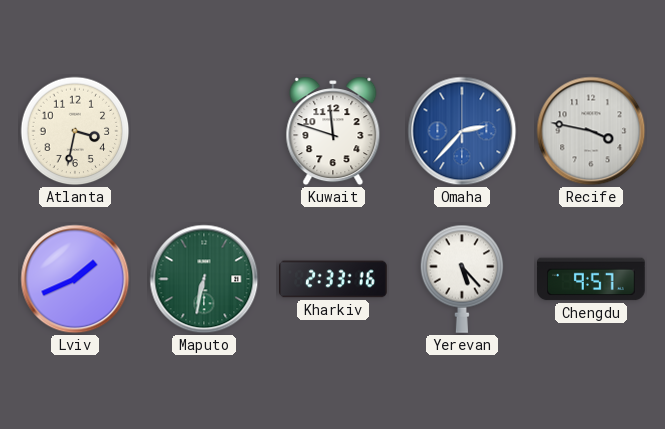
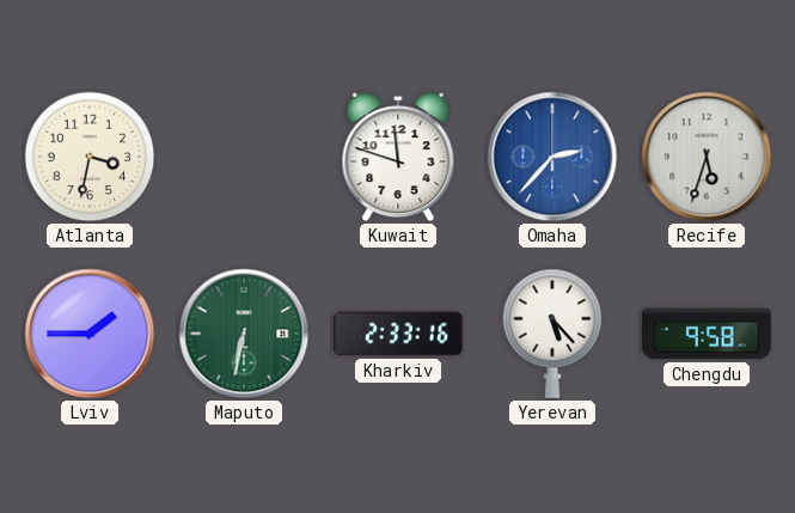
Recife: 3:47 -> 5:33 (707, 157)
Lviv: 1:41 -> 1:45 (90, 334)
Chengdu: 9:57 -> 9:58 (707, 334)
